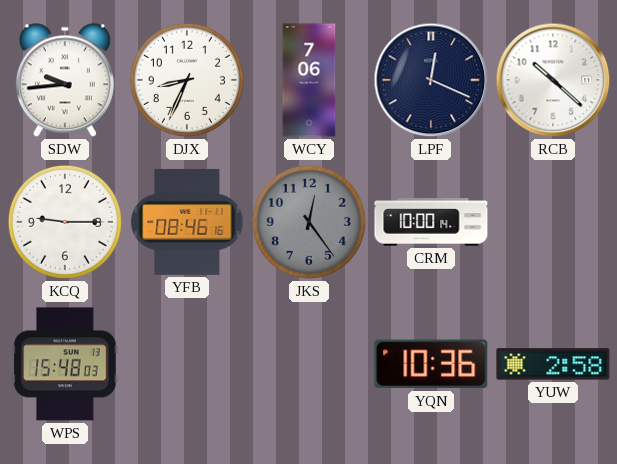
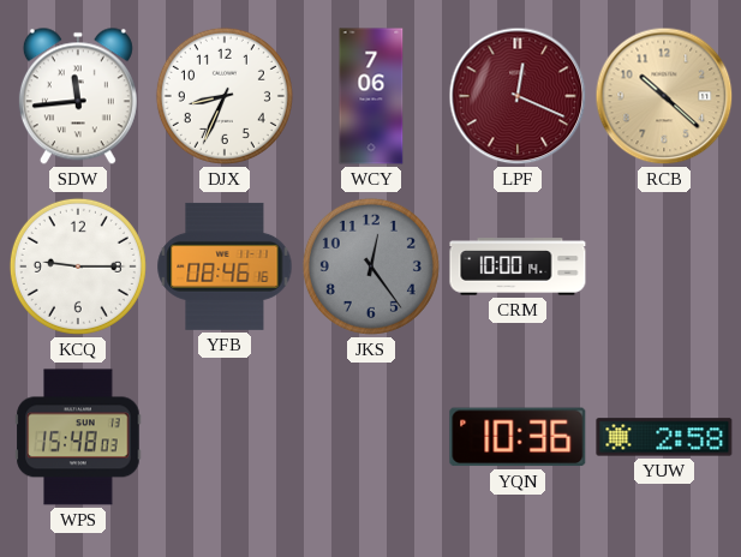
SDW: 9:44 -> 11:44 (78, 96)
LPF dial: navy -> burgundy (518, 96)
RCB dial: white -> champagne (664, 96)
